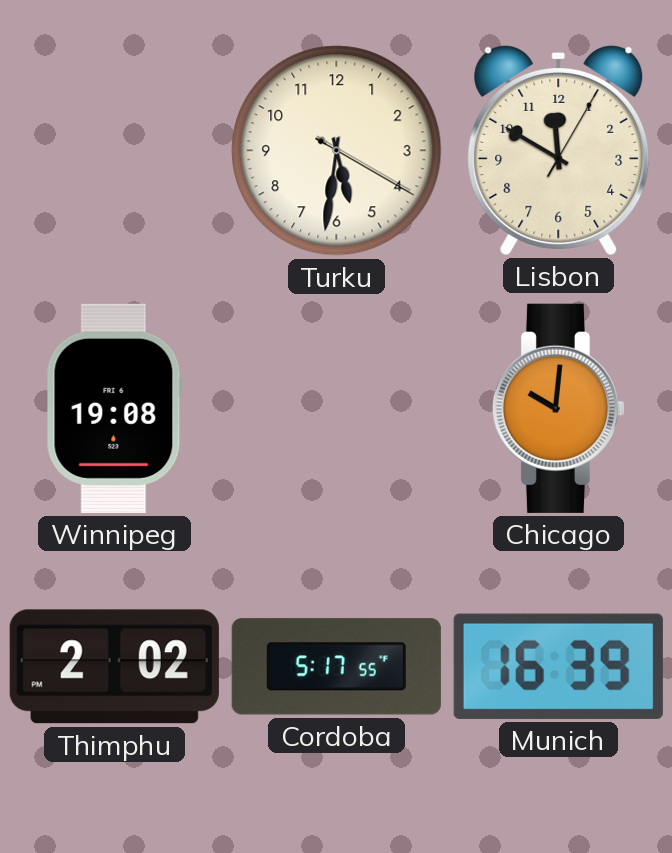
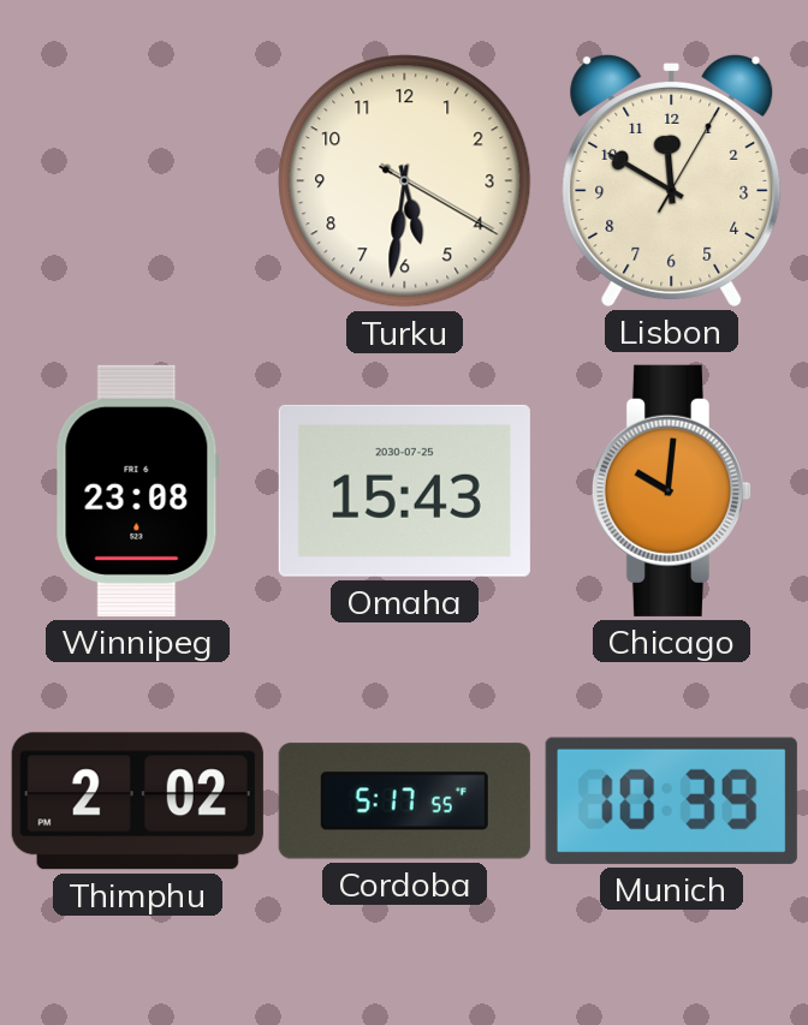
Winnipeg: 19:08 -> 23:08 (137, 490)
Omaha: none -> 15:43 (404, 490)
Munich: 16:39 -> 10:39 (671, 800)
